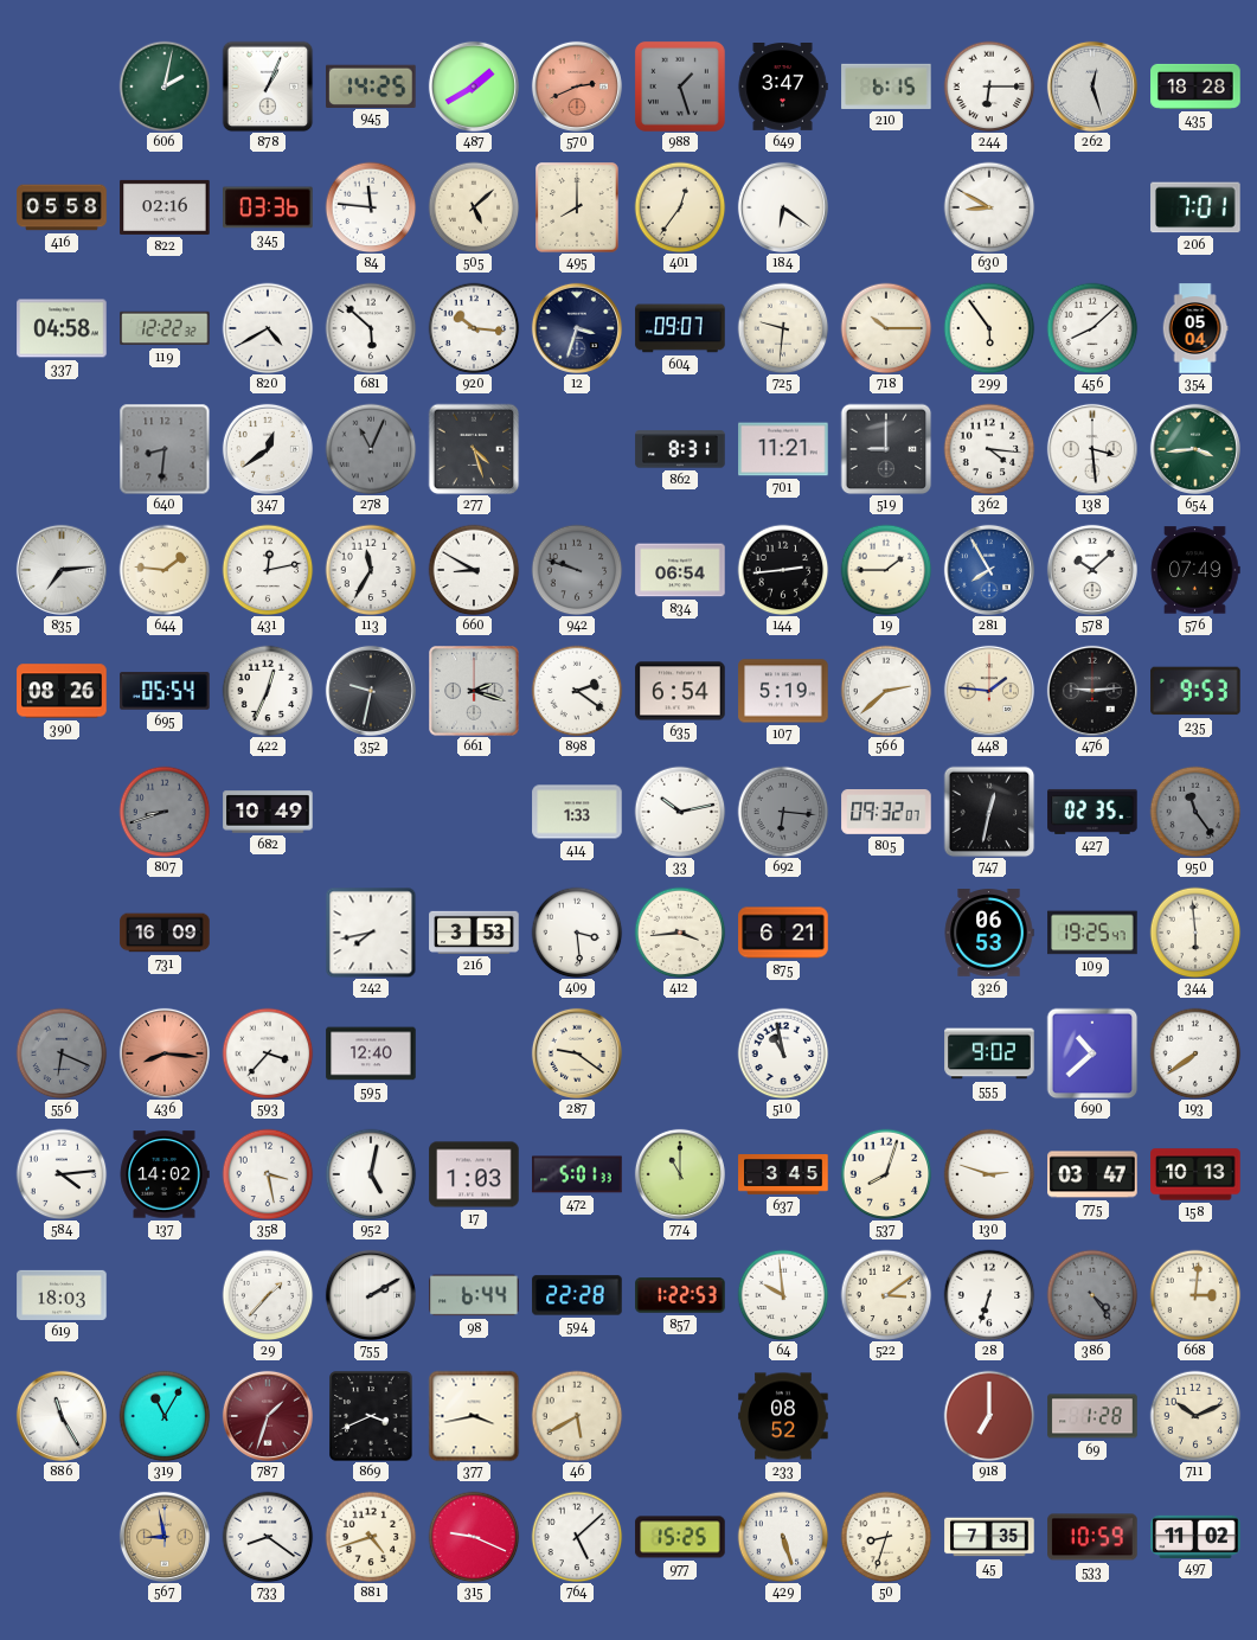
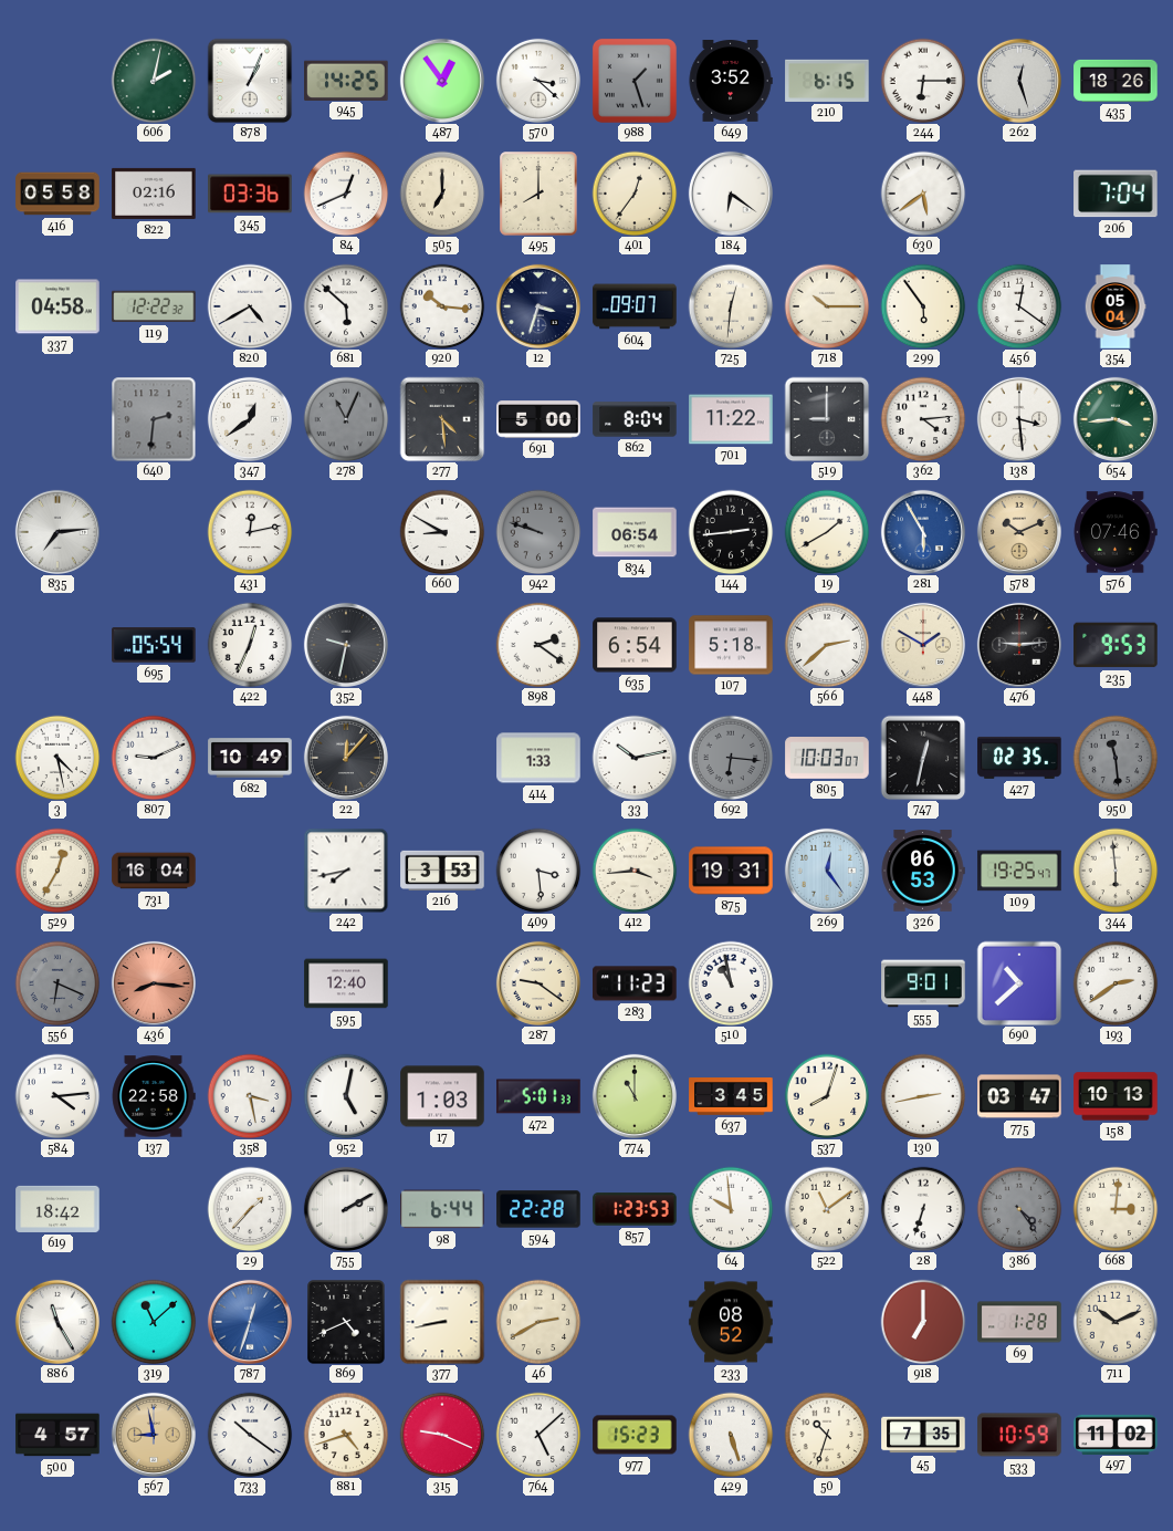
487: 1:40 -> 12:54 (442, 81)
570: 2:41 -> 3:22 (538, 81)
570 dial: salmon -> white (538, 81)
649: 3:47 -> 3:52 (731, 82)
435: 18:28 -> 18:26 (1116, 81)
84: 11:46 -> 12:41 (346, 194)
505: 5:08 -> 7:00 (442, 194)
630: 8:50 -> 5:39 (923, 194)
206: 7:01 -> 7:04 (1116, 194)
725: 9:31 -> 12:31 (731, 306)
456: 8:08 -> 12:21 (1019, 306)
640: 8:31 -> 2:31 (154, 419)
277: 4:27 -> 4:29 (442, 419)
691: none -> 5:00 (538, 419)
862: 8:31 -> 8:04 (635, 419)
701: 11:21 -> 11:22 (731, 419)
362: 4:16 -> 4:14 (923, 419)
644: 1:46 -> none (165, 570)
113: 11:35 -> none (371, 570)
19: 1:45 -> 1:40 (827, 532)
281: 7:55 -> 5:55 (923, 532)
578: 10:08 -> 10:11 (1019, 532)
578 dial: white -> champagne (1019, 532)
576: 07:49 -> 07:46 (1116, 532)
390: 08:26 -> none (62, 691)
661: 2:18 -> none (474, 691)
107: 5:19 -> 5:18 (731, 645)
448: 1:46 -> 1:50 (923, 645)
3: none -> 4:28 (57, 758)
807: 8:42 -> 9:11 (154, 758)
807 dial: grey -> white (154, 758)
22: none -> 12:07 (346, 758)
805: 09:32 -> 10:03 (827, 759)
950: 11:24 -> 11:29 (1116, 758)
529: none -> 12:35 (57, 871)
731: 16:09 -> 16:04 (154, 871)
875: 6:21 -> 19:31 (731, 871)
269: none -> 12:24 (827, 871)
593: 3:37 -> none (268, 1053)
283: none -> 11:23 (635, 983)
555: 9:02 -> 9:01 (923, 983)
193: 7:39 -> 2:39 (1116, 983)
137: 14:02 -> 22:58 (154, 1096)
130: 2:48 -> 2:43 (923, 1096)
619: 18:03 -> 18:42 (57, 1209)
857: 1:22 -> 1:23 (635, 1209)
522: 3:09 -> 11:09 (827, 1209)
319: 11:05 -> 11:08 (154, 1322)
787: 1:33 -> 12:33 (250, 1322)
787 dial: burgundy -> blue (250, 1322)
869: 3:41 -> 4:41 (346, 1322)
377: 3:43 -> 8:43 (442, 1322)
46: 5:40 -> 2:40 (538, 1322)
500: none -> 4:57 (57, 1435)
733: 8:21 -> 10:21 (250, 1435)
977: 15:25 -> 15:23 (635, 1435)
50: 8:33 -> 10:33 (827, 1435)
